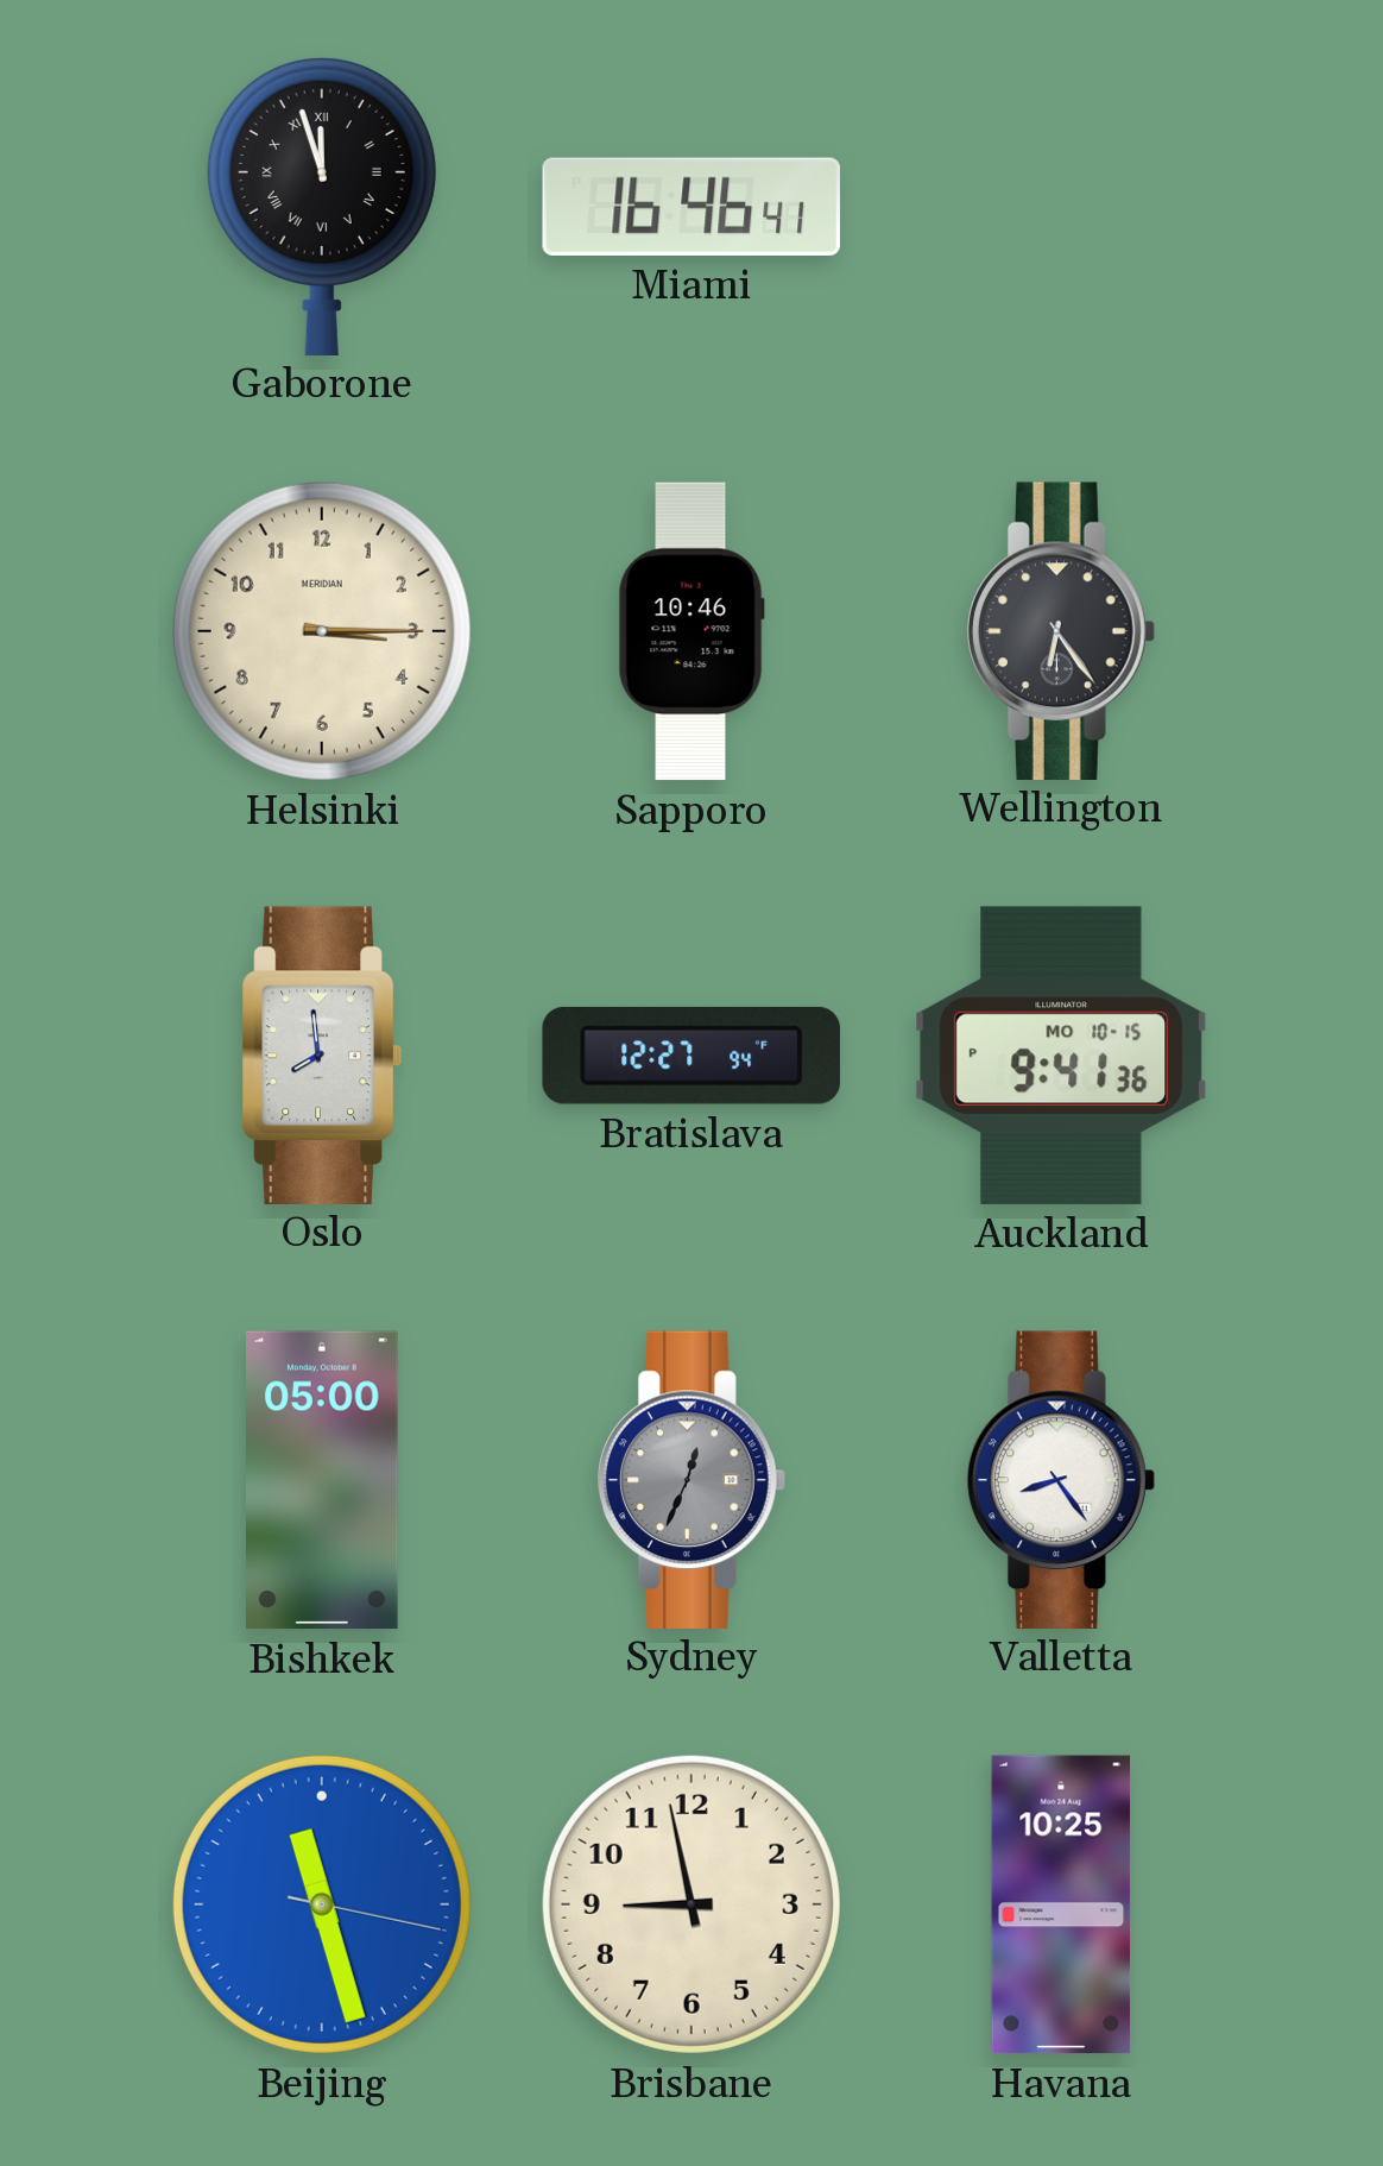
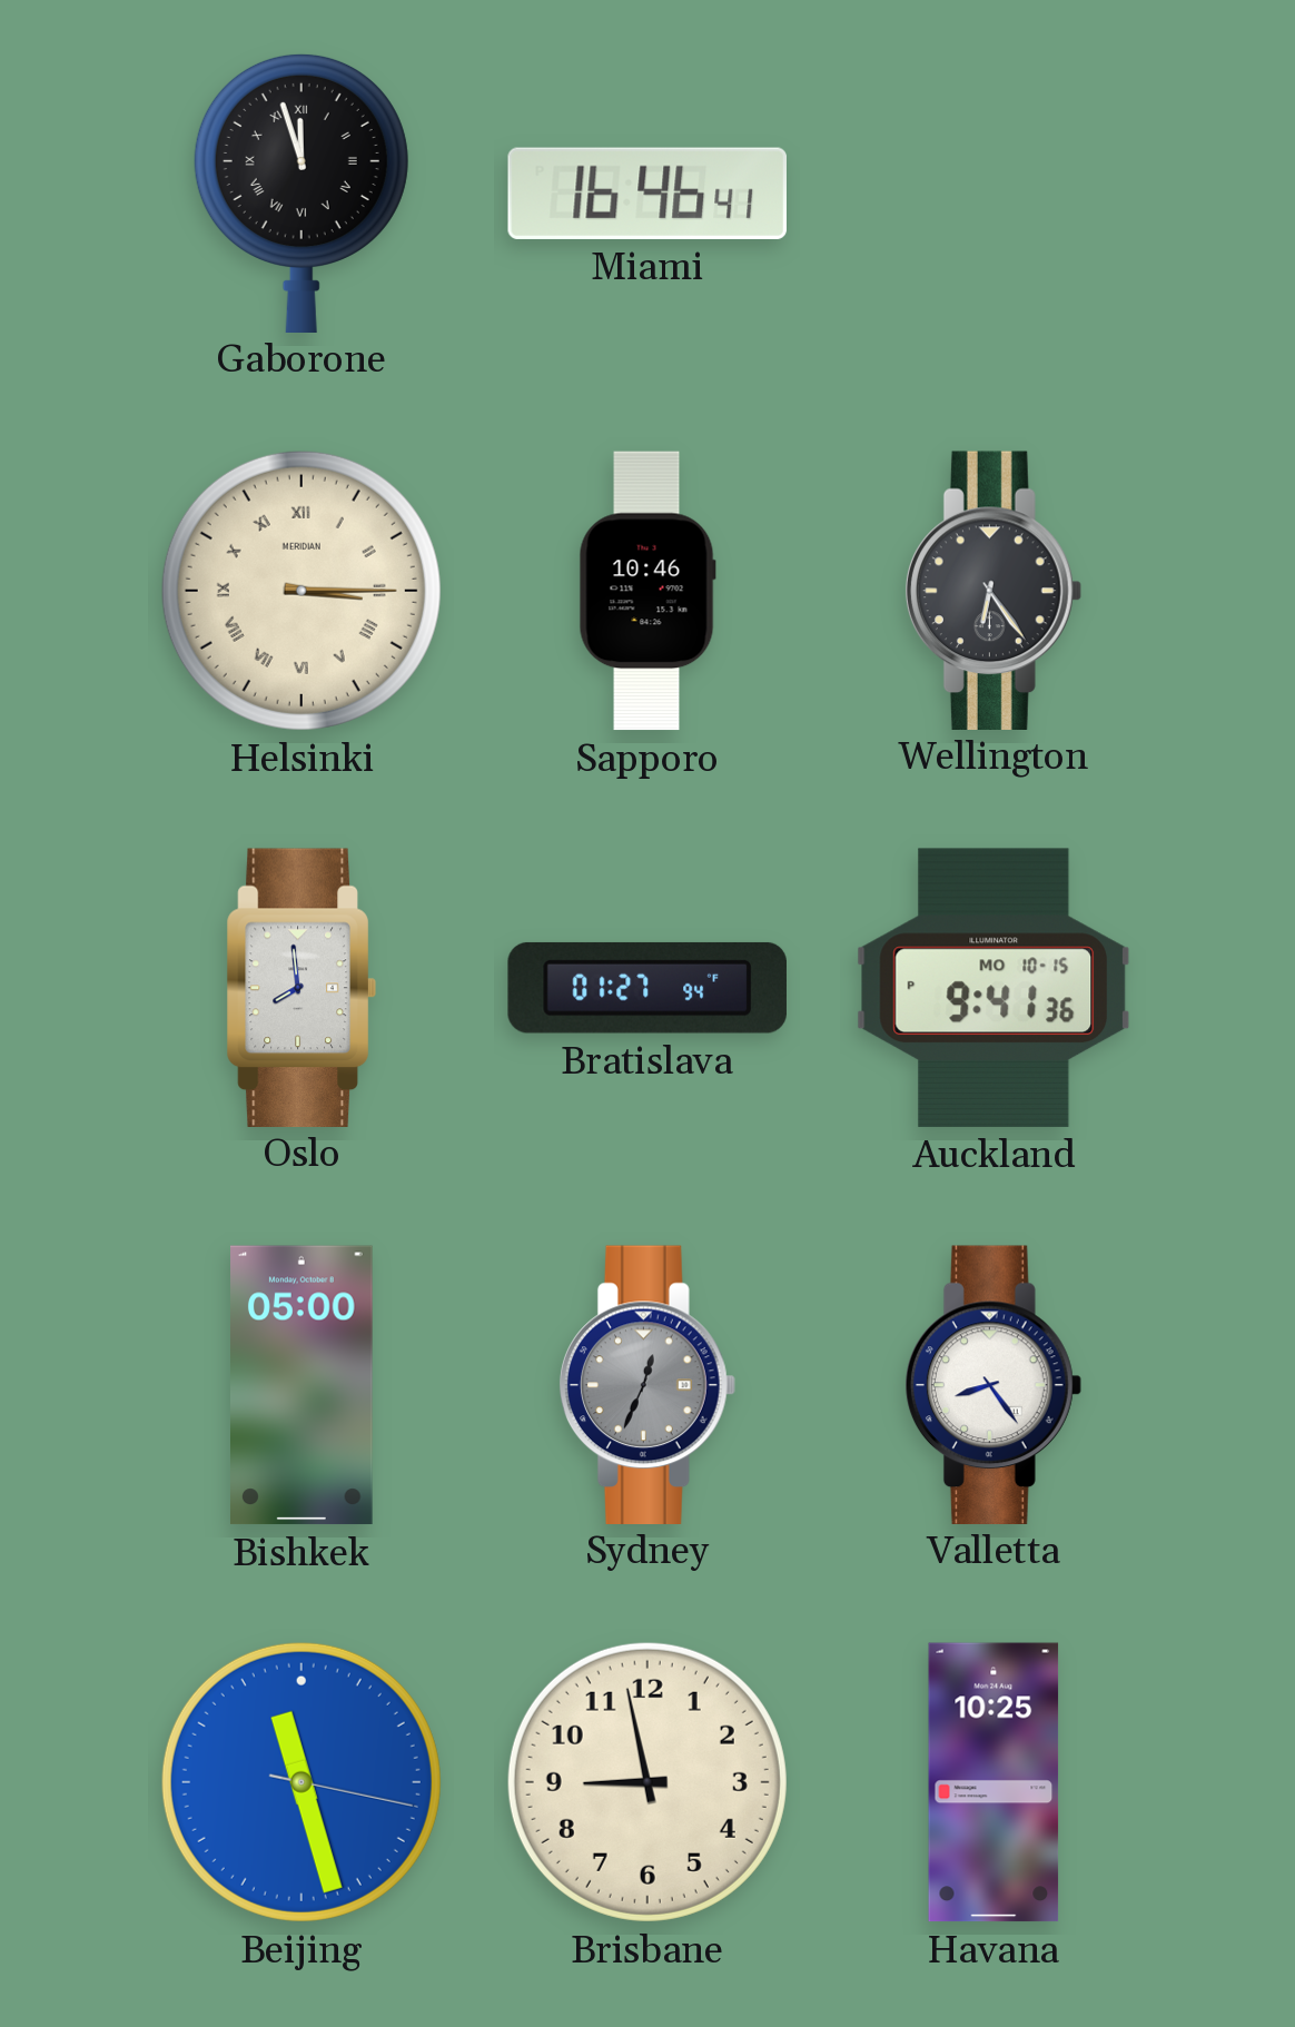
Helsinki numerals: Arabic -> Roman (301, 591)
Bratislava: 12:27 -> 01:27 (647, 988)
